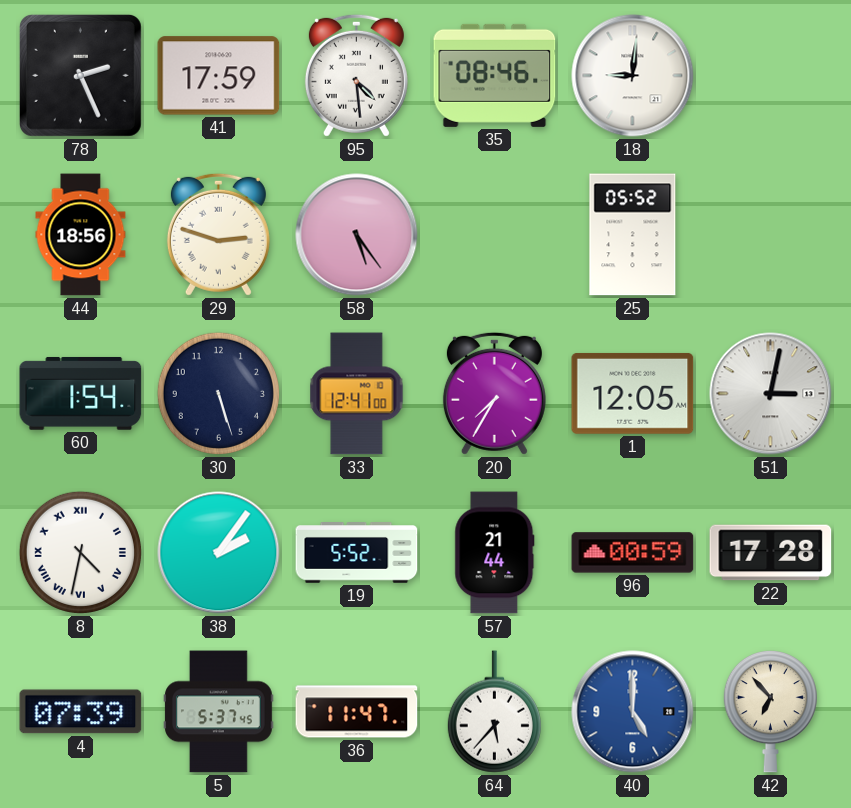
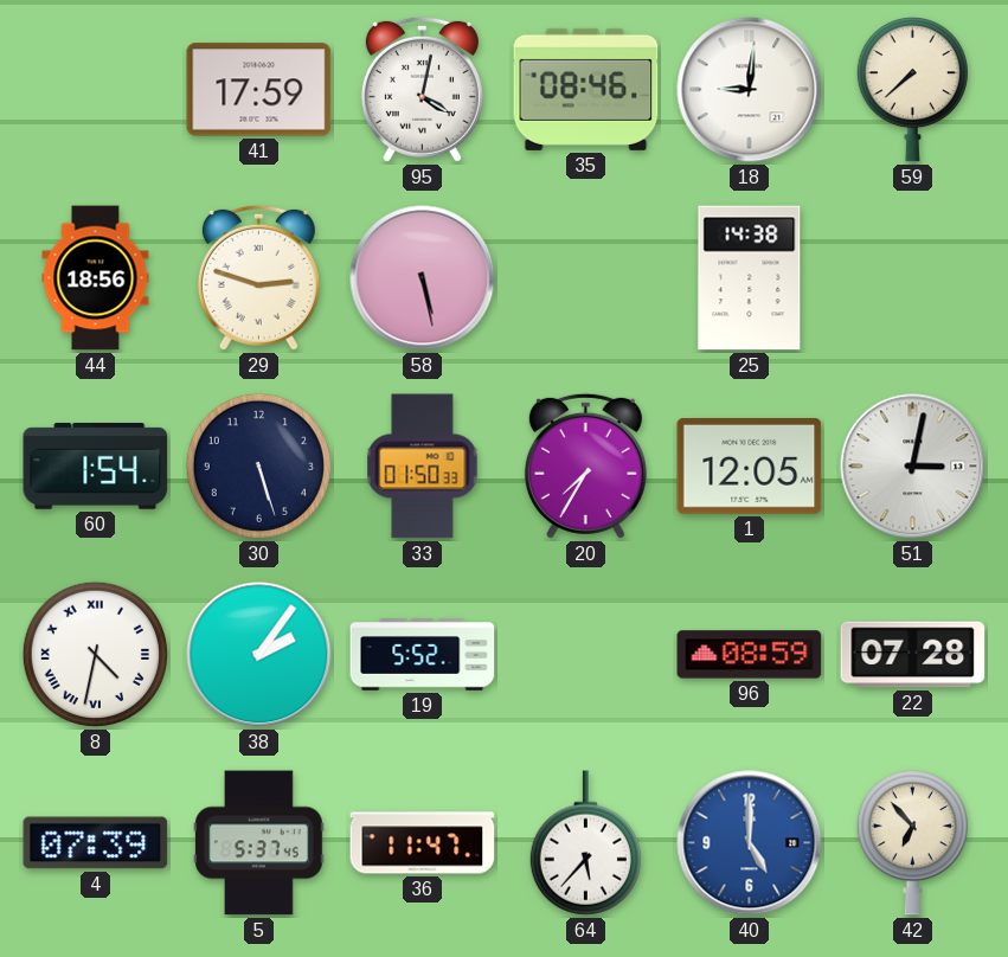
78: 2:26 -> none (80, 75)
95: 4:29 -> 4:02 (422, 89)
59: none -> 7:38 (912, 90)
58: 5:24 -> 5:28 (423, 278)
25: 05:52 -> 14:38 (750, 278)
33: 12:41 -> 01:50 (423, 467)
57: 21:44 -> none (495, 553)
96: 00:59 -> 08:59 (750, 655)
22: 17:28 -> 07:28 (913, 655)
